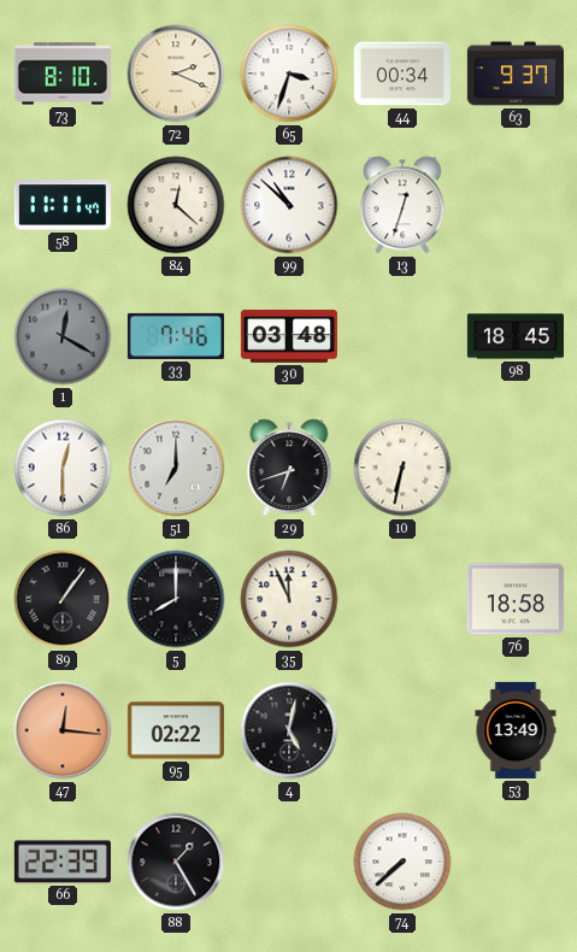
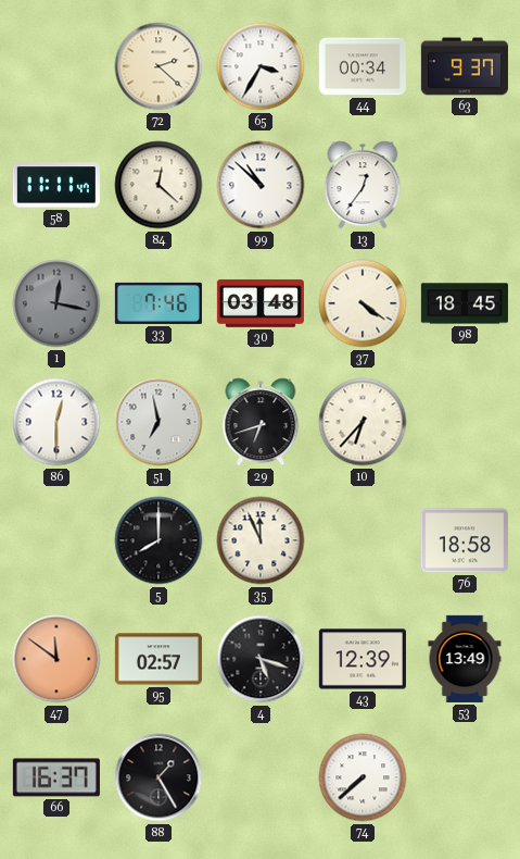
73: 8:10 -> none (63, 74)
72: 2:19 -> 2:22 (158, 66)
65: 3:33 -> 3:35 (261, 66)
13: 12:33 -> 12:36 (363, 185)
1: 12:20 -> 12:17 (56, 303)
37: none -> 4:21 (363, 303)
51: 7:00 -> 6:58 (158, 422)
10: 6:32 -> 6:37 (363, 422)
89: 1:06 -> none (63, 599)
47: 12:16 -> 11:51 (56, 659)
95: 02:22 -> 02:57 (158, 659)
4: 5:02 -> 5:18 (261, 659)
43: none -> 12:39 (363, 659)
66: 22:39 -> 16:37 (56, 777)
